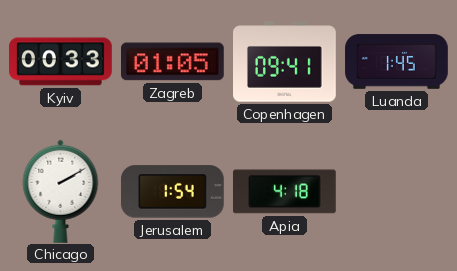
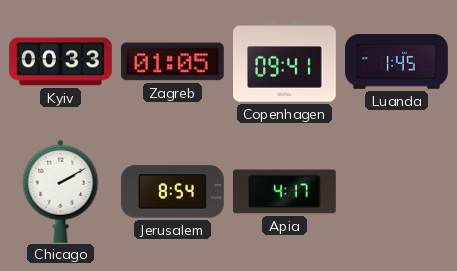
Jerusalem: 1:54 -> 8:54 (172, 192)
Apia: 4:18 -> 4:17 (284, 192)
